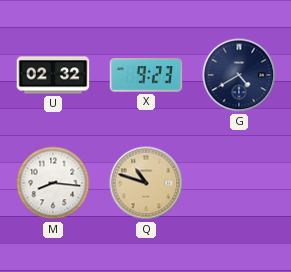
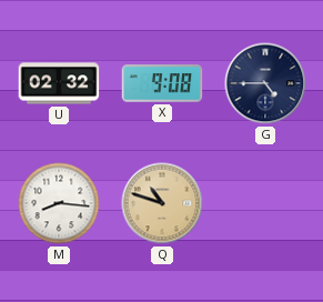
X: 9:23 -> 9:08 (162, 83)
G: 4:40 -> 4:45 (265, 83)
